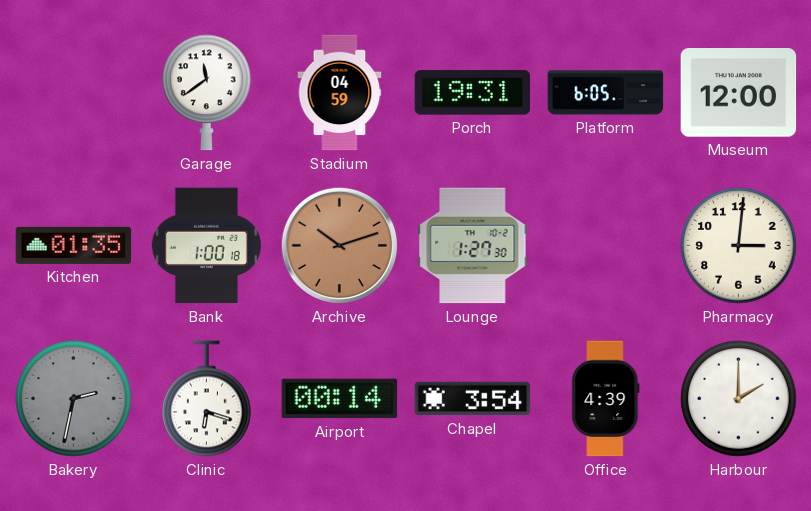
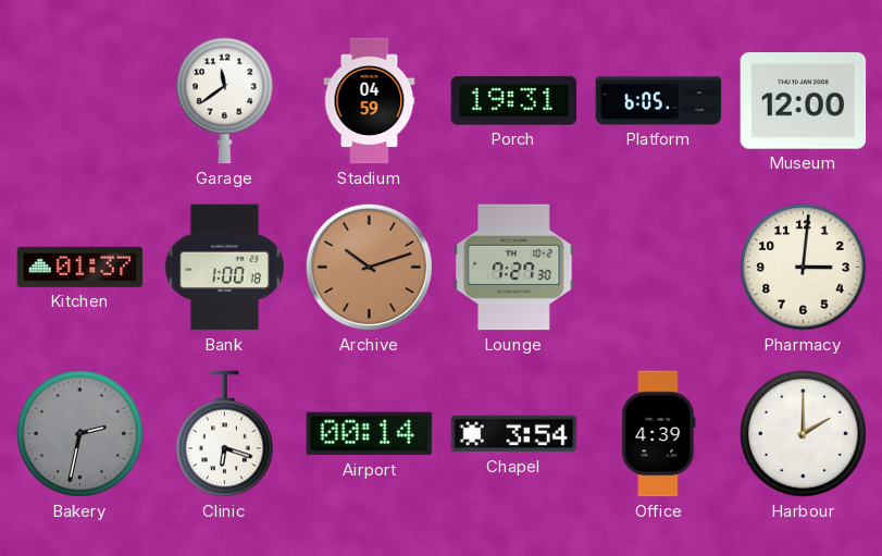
Kitchen: 01:35 -> 01:37 (80, 267)
Lounge: 1:27 -> 7:27 (514, 268)
